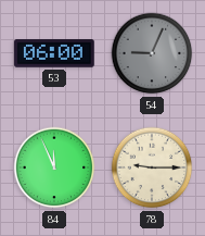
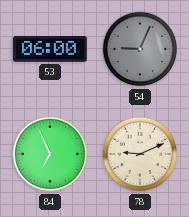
84: 11:56 -> 6:56 (50, 154)
78: 9:15 -> 9:11 (140, 154)
